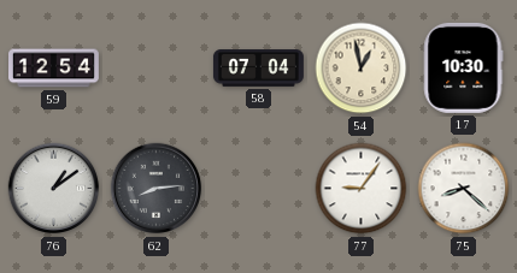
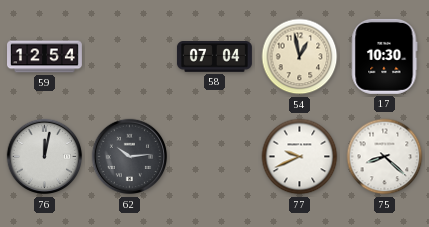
76: 1:09 -> 12:02 (45, 157)
62: 8:14 -> 10:14 (130, 157)
77: 9:06 -> 9:41 (300, 157)
